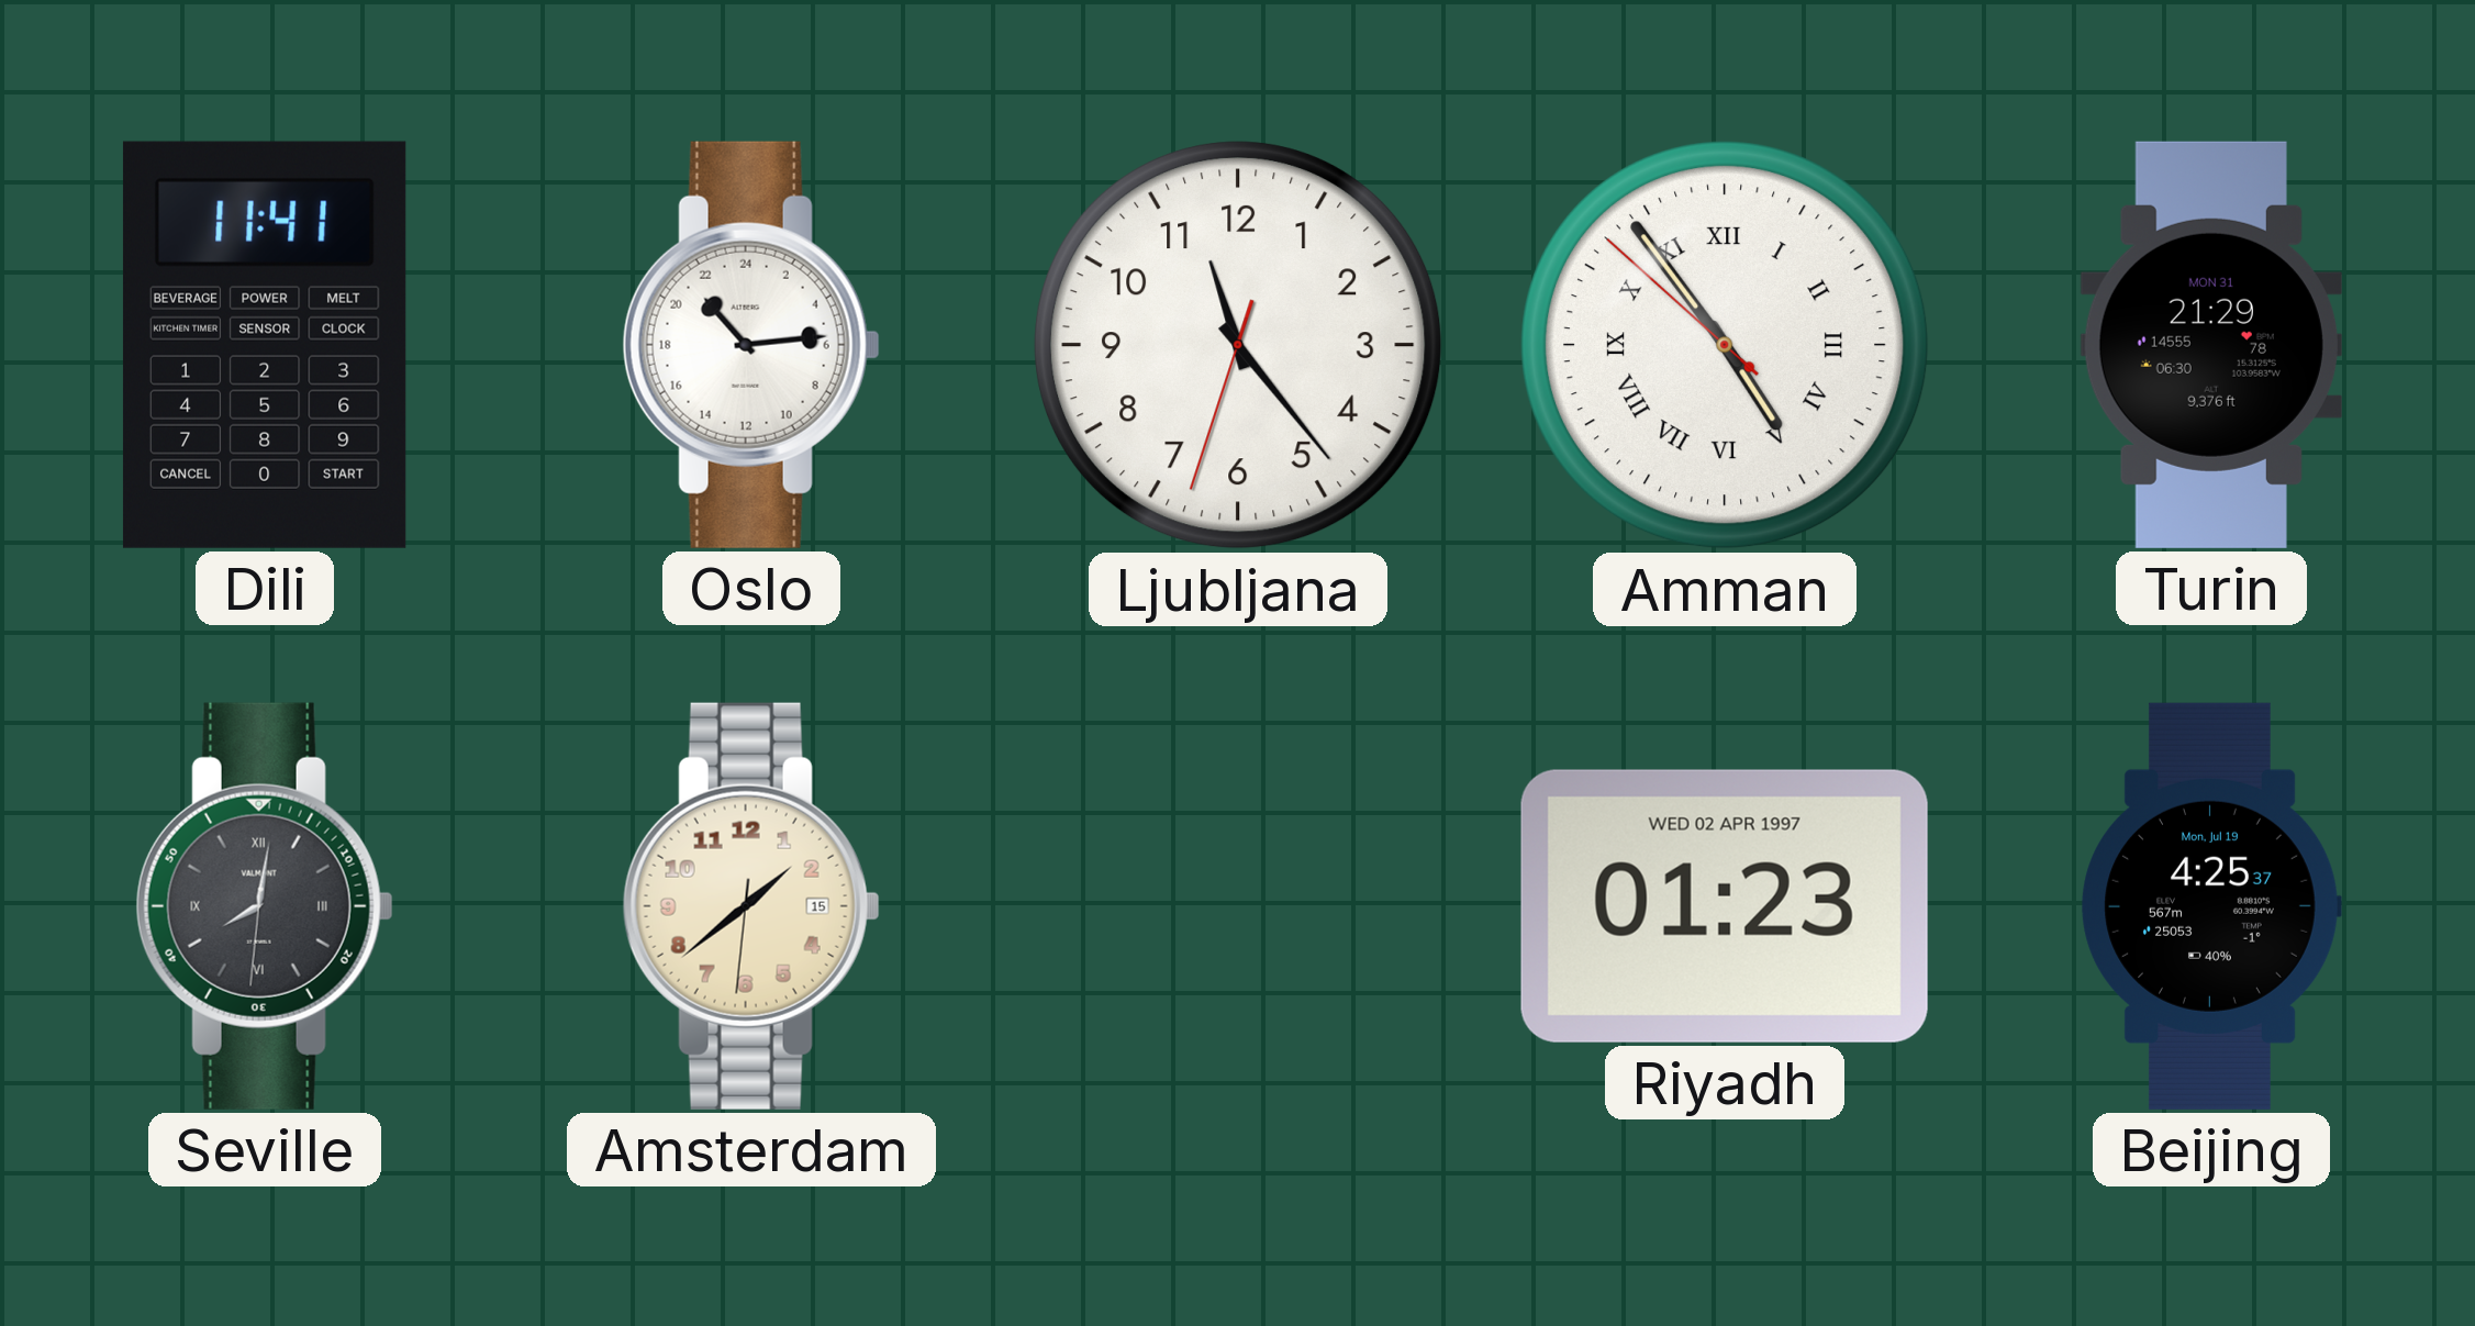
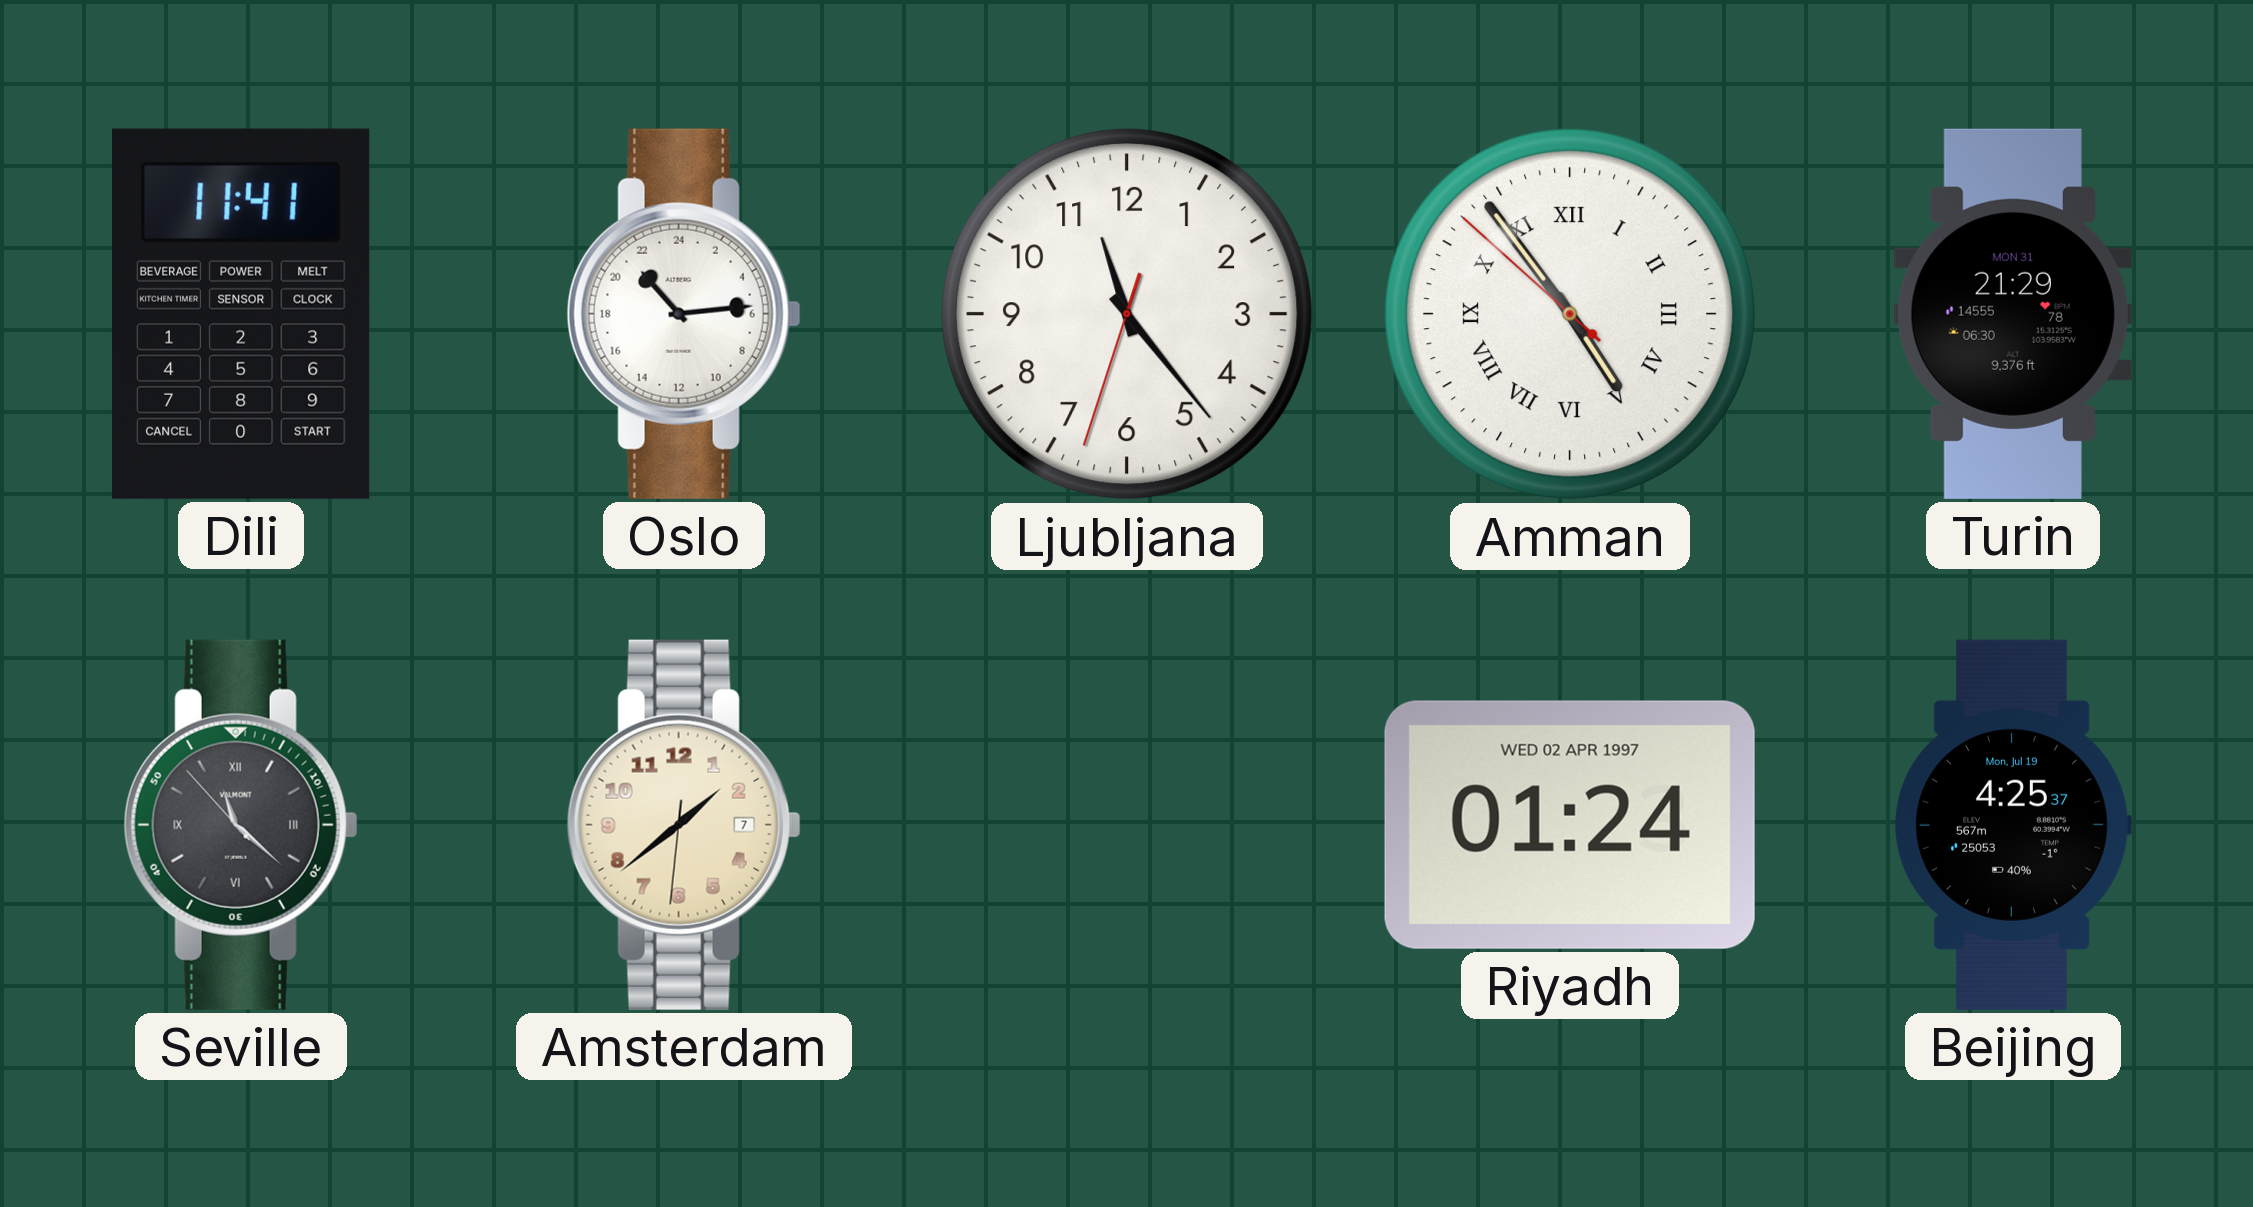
Seville: 8:01 -> 11:21 (241, 825)
Amsterdam date: 15 -> 7 (684, 825)
Riyadh: 01:23 -> 01:24 (1570, 825)
